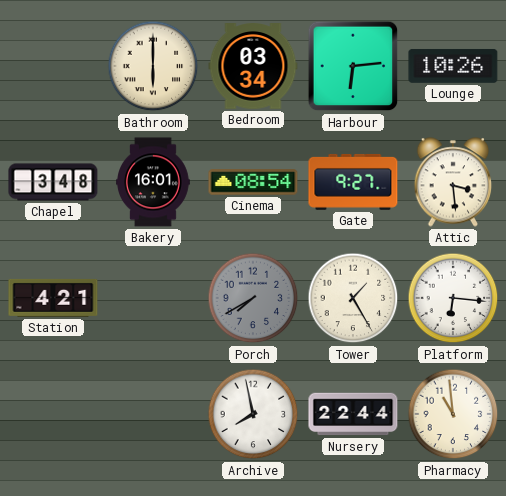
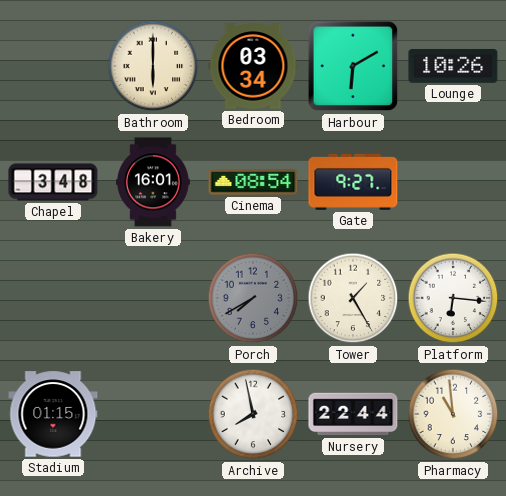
Harbour: 6:14 -> 6:10 (353, 66)
Attic: 3:29 -> none (453, 182)
Station: 4:21 -> none (53, 298)
Stadium: none -> 01:15 (53, 414)
